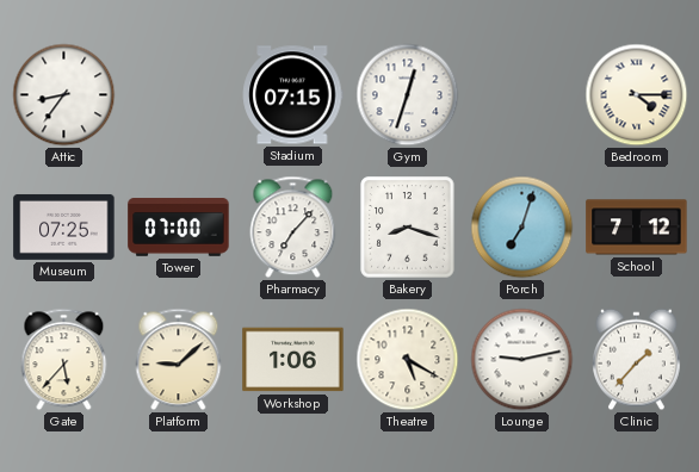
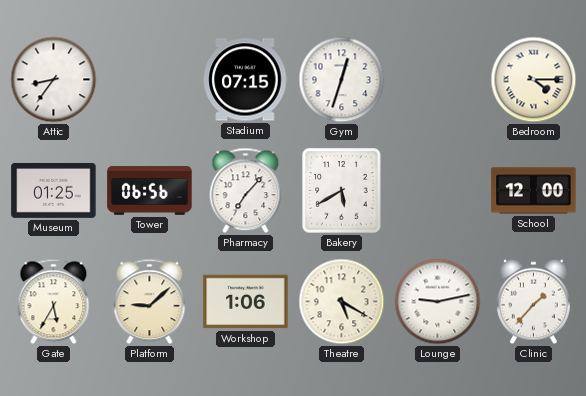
Museum: 07:25 -> 01:25 (54, 190)
Tower: 07:00 -> 06:56 (150, 191)
Bakery: 8:18 -> 5:40 (342, 191)
Porch: 7:03 -> none (522, 228)
School: 7:12 -> 12:00 (534, 191)
Gate: 5:37 -> 5:35 (54, 302)
